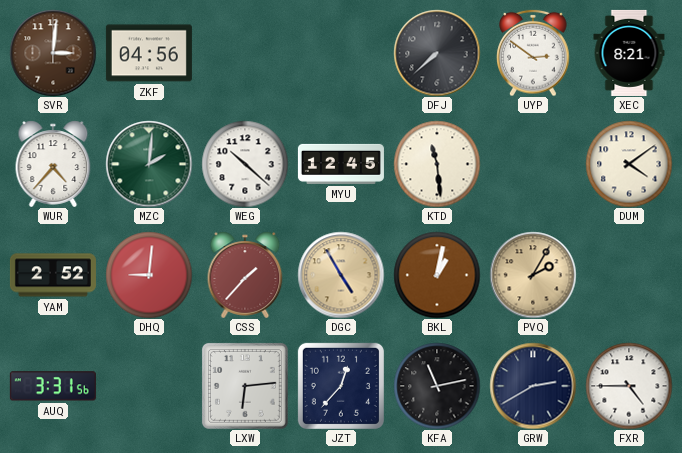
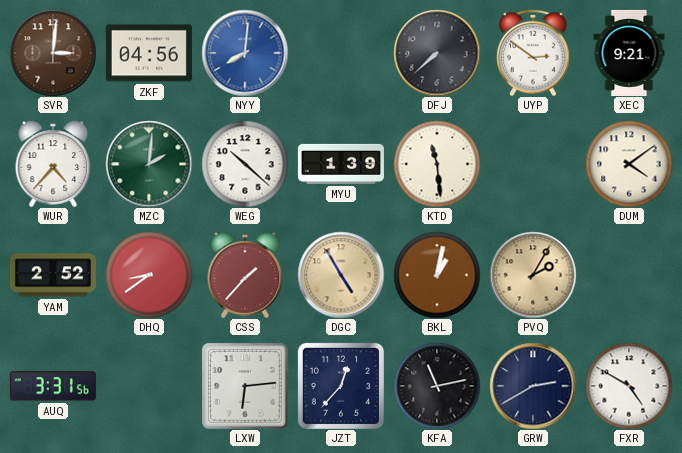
NYY: none -> 8:01 (245, 53)
XEC: 8:21 -> 9:21 (629, 53)
MYU: 12:45 -> 1:39 (341, 164)
DHQ: 9:01 -> 8:39 (149, 275)
FXR: 4:45 -> 4:50 (629, 386)
